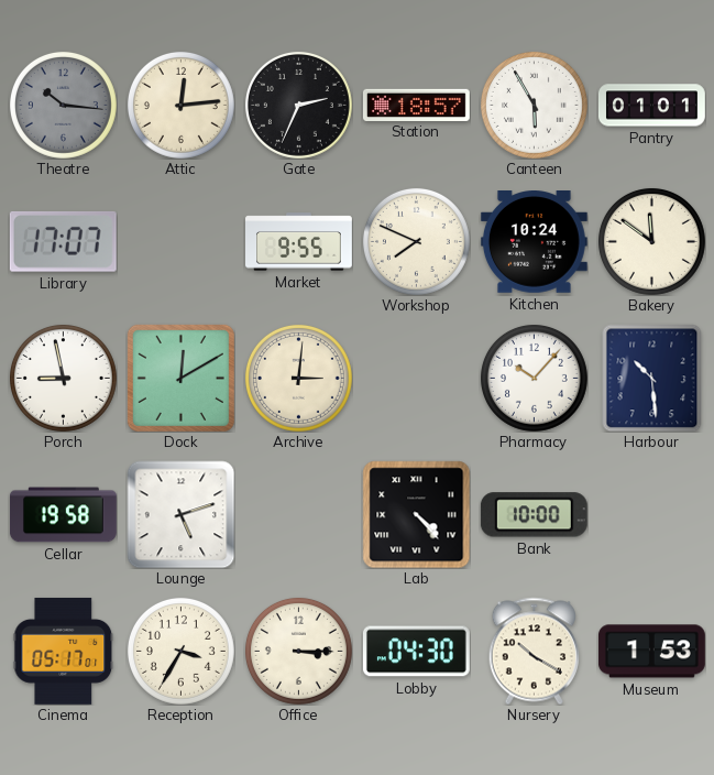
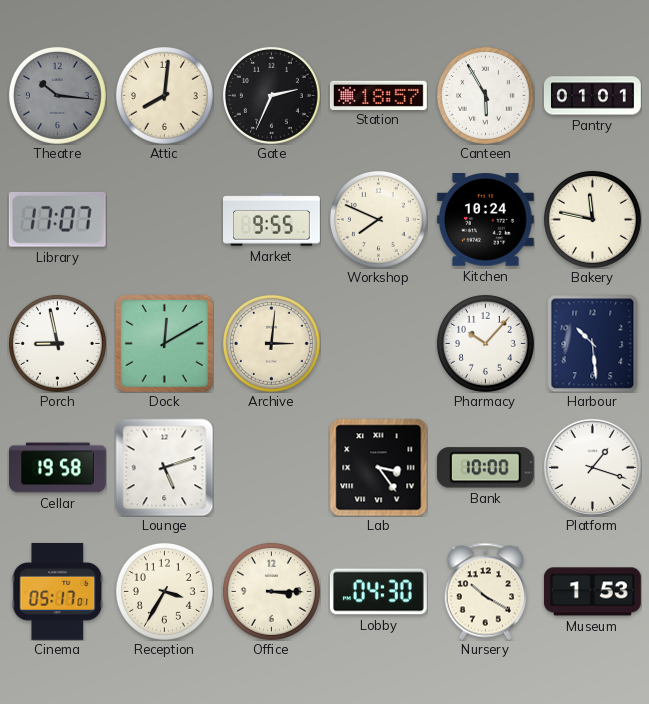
Attic: 12:14 -> 8:01 (164, 95)
Bakery: 11:51 -> 11:47 (592, 219)
Lab: 4:23 -> 3:24 (378, 467)
Platform: none -> 1:18 (592, 467)
